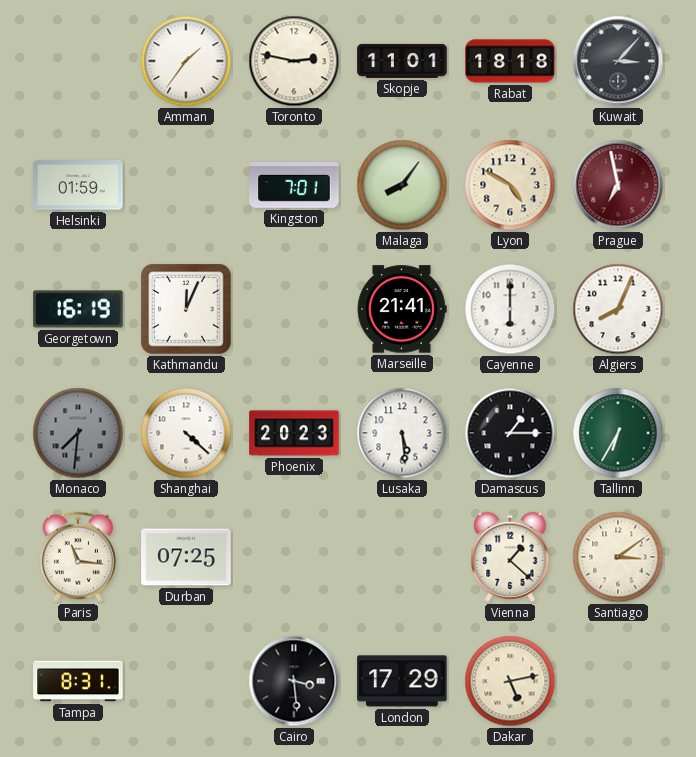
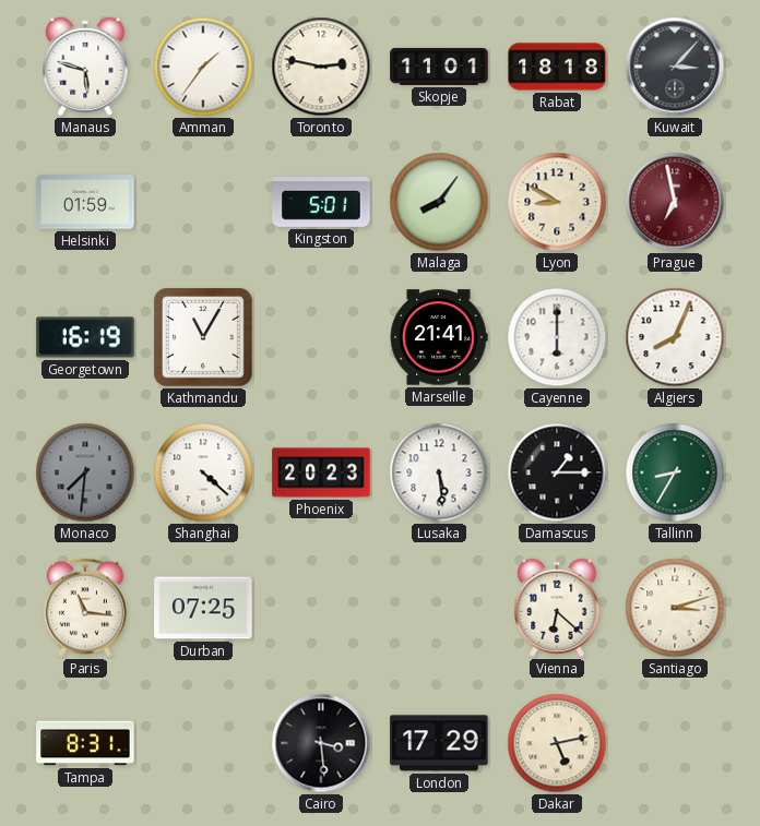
Manaus: none -> 5:48 (85, 67)
Kingston: 7:01 -> 5:01 (321, 202)
Lyon: 4:50 -> 8:50 (557, 202)
Kathmandu: 12:04 -> 11:05 (203, 337)
Tallinn: 6:35 -> 8:35 (675, 472)
Vienna: 1:22 -> 6:22 (557, 608)
Santiago: 3:09 -> 3:12 (675, 608)
